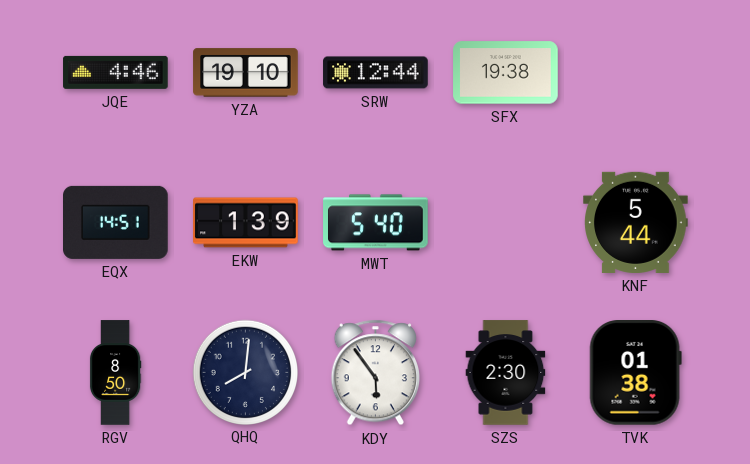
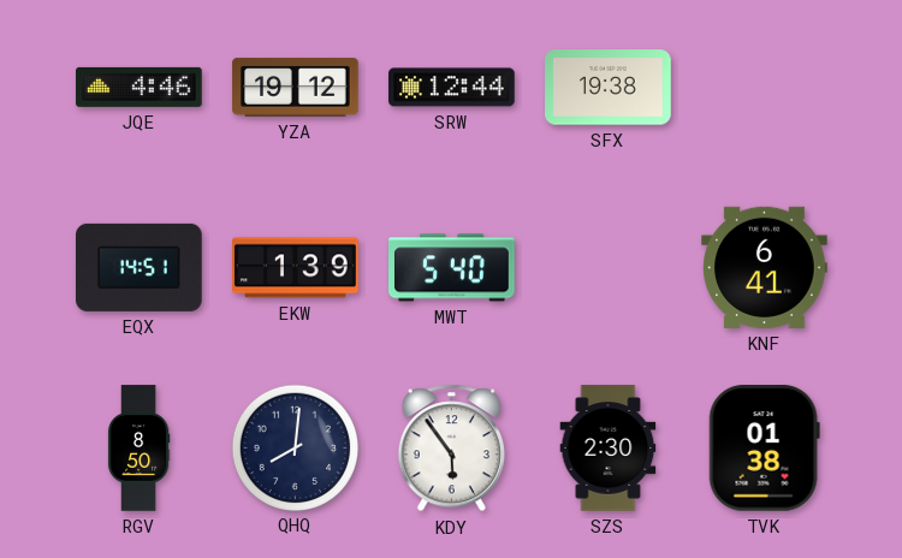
YZA: 19:10 -> 19:12 (296, 88)
KNF: 5:44 -> 6:41 (765, 267)
